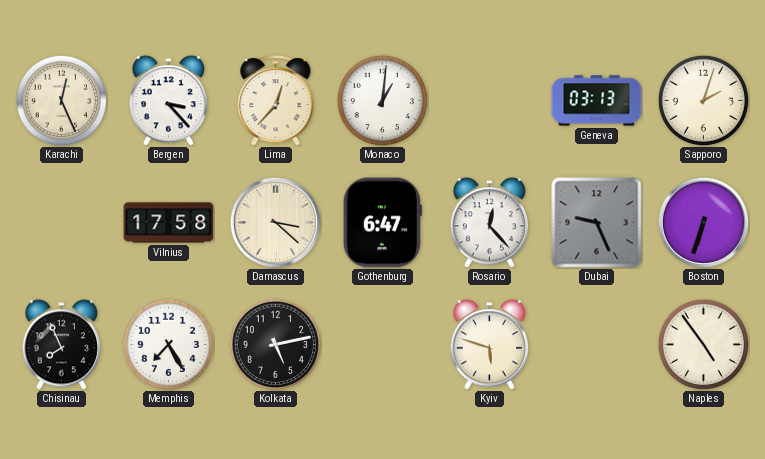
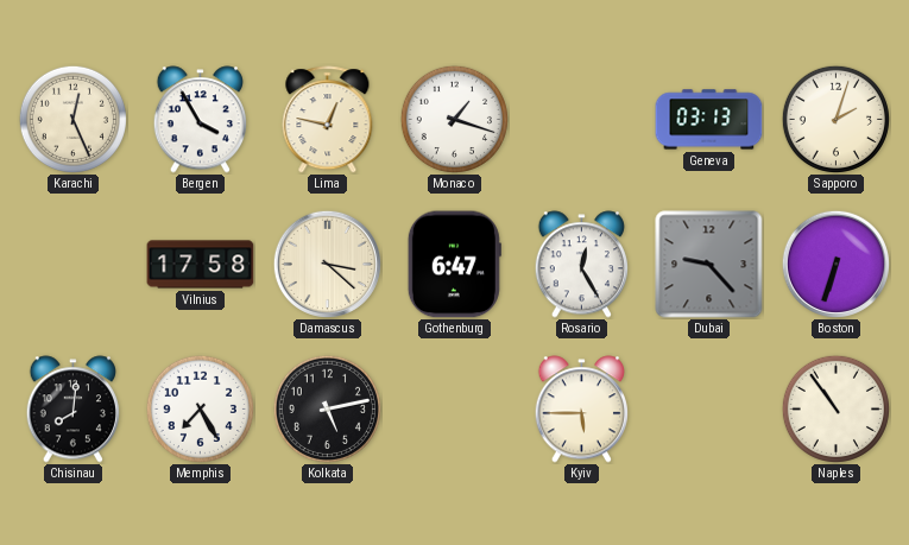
Bergen: 3:23 -> 3:55 (200, 120)
Lima: 12:37 -> 12:47 (328, 120)
Monaco: 1:01 -> 1:18 (454, 119)
Rosario: 12:23 -> 12:25 (581, 265)
Dubai: 9:26 -> 9:23 (709, 265)
Chisinau: 7:56 -> 8:01 (72, 410)
Kyiv: 5:48 -> 5:45 (581, 410)
Naples: 4:54 -> 10:54 (835, 408)
